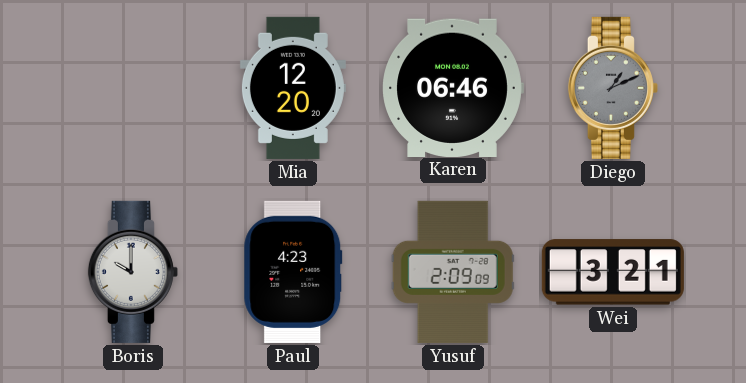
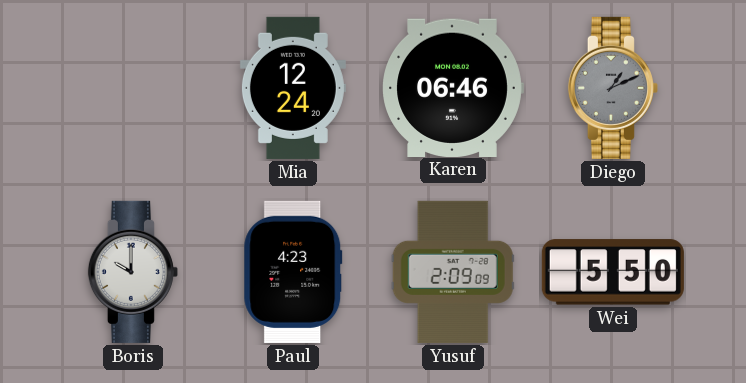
Mia: 12:20 -> 12:24 (293, 88)
Wei: 3:21 -> 5:50 (613, 272)
